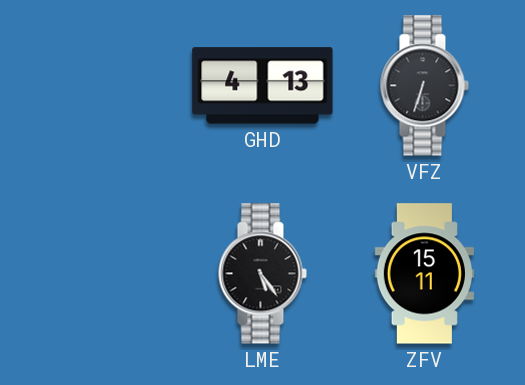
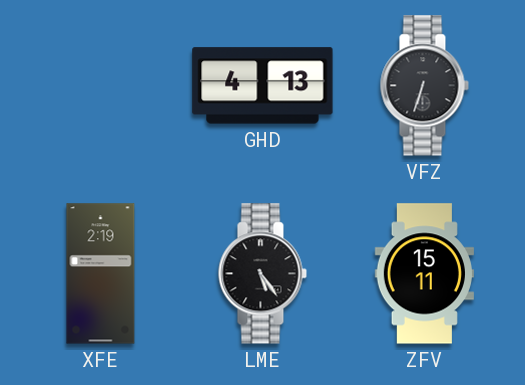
XFE: none -> 2:19 (101, 274)
